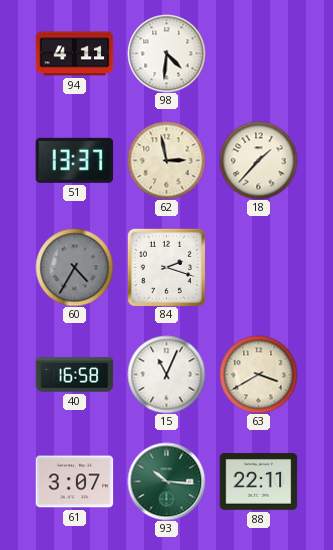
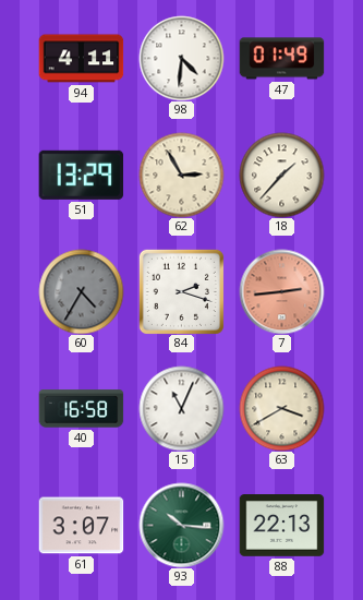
47: none -> 01:49 (281, 59)
51: 13:37 -> 13:29 (81, 175)
62: 2:58 -> 2:55 (181, 175)
7: none -> 2:44 (281, 291)
88: 22:11 -> 22:13 (281, 526)
